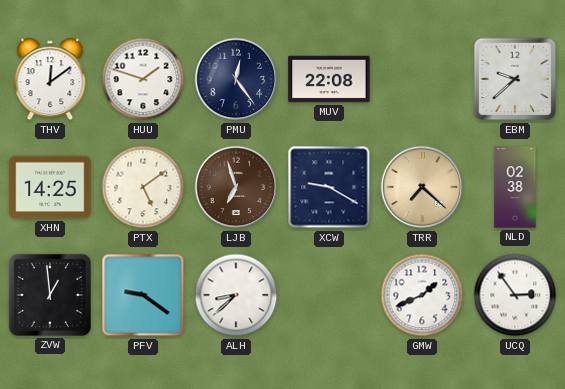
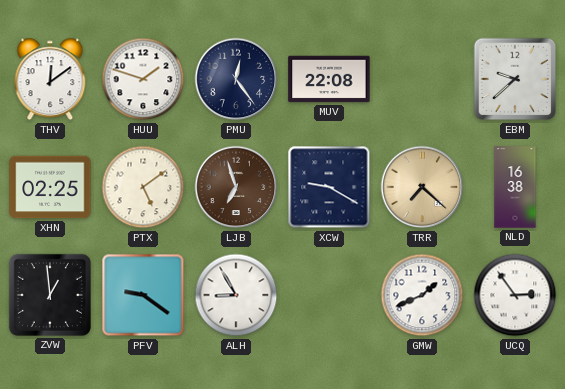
XHN: 14:25 -> 02:25 (50, 187)
NLD: 02:38 -> 16:38 (515, 187)
ALH: 8:38 -> 8:55 (236, 295)
